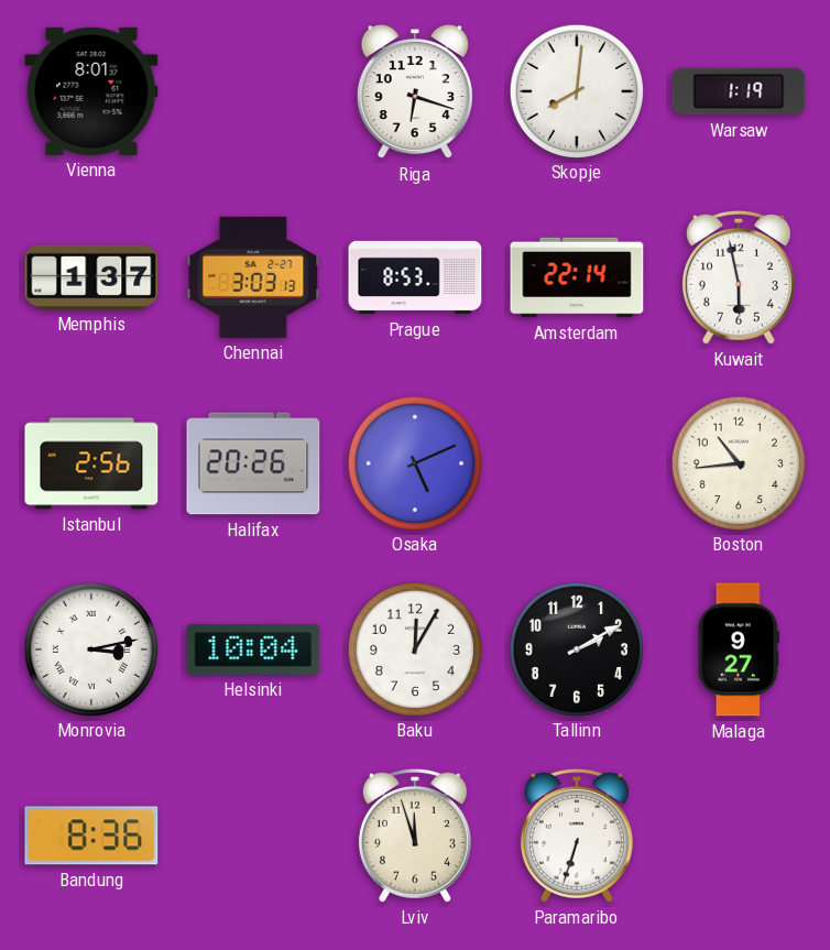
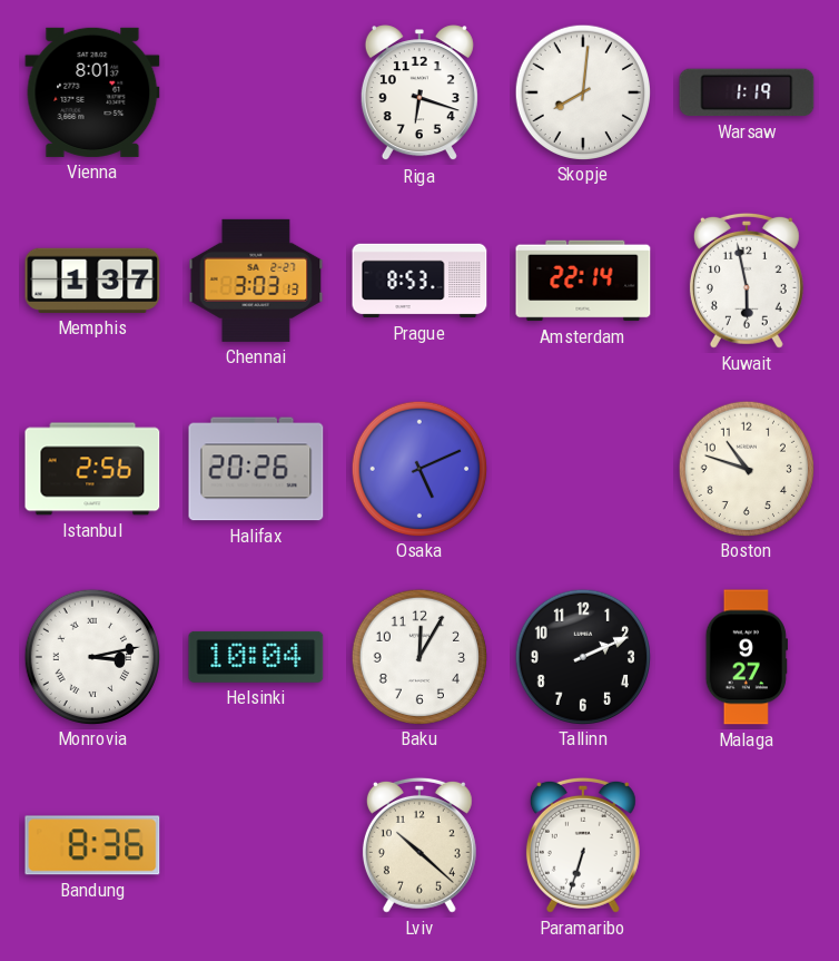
Boston: 10:44 -> 10:48 (746, 468)
Tallinn: 2:10 -> 2:11 (582, 656)
Lviv: 11:57 -> 10:22 (420, 845)
